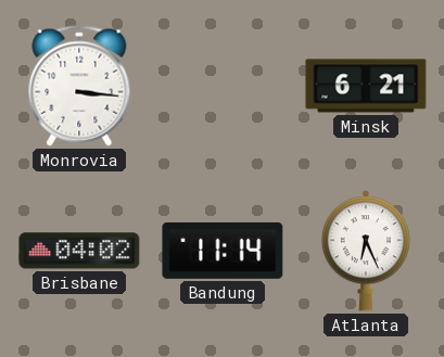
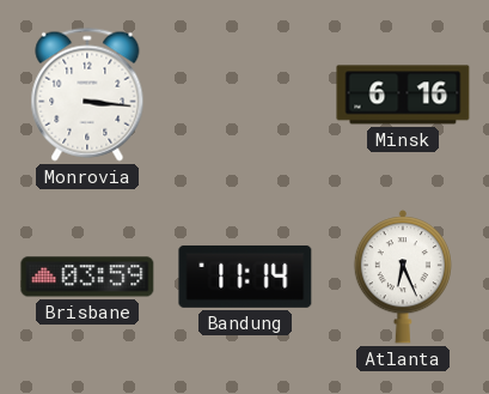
Minsk: 6:21 -> 6:16 (403, 95)
Brisbane: 04:02 -> 03:59 (87, 277)
